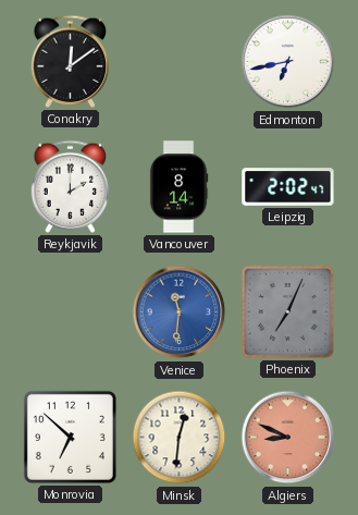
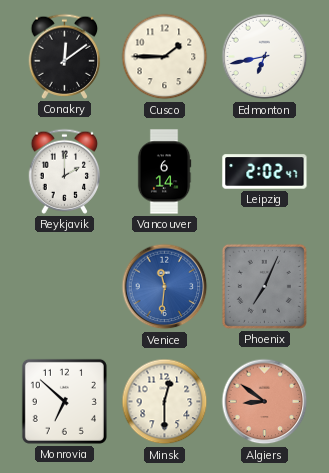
Cusco: none -> 1:45 (165, 57)
Vancouver: 8:14 -> 6:14 (164, 172)
Minsk: 12:31 -> 12:30 (165, 402)
Algiers: 8:49 -> 8:51 (265, 402)
